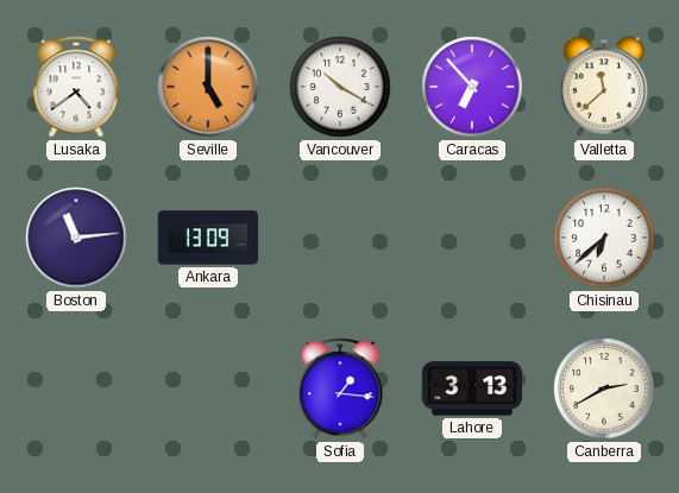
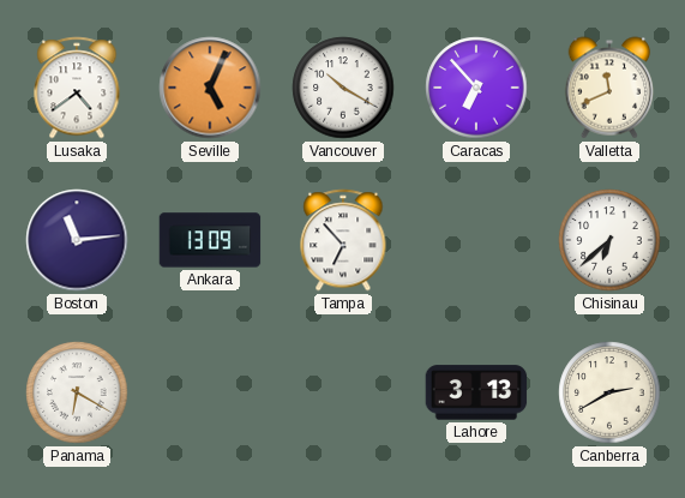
Seville: 5:00 -> 5:04 (210, 88)
Valletta: 11:38 -> 11:41 (609, 88)
Tampa: none -> 6:53 (343, 240)
Panama: none -> 6:20 (77, 392)
Sofia: 1:16 -> none (340, 388)
